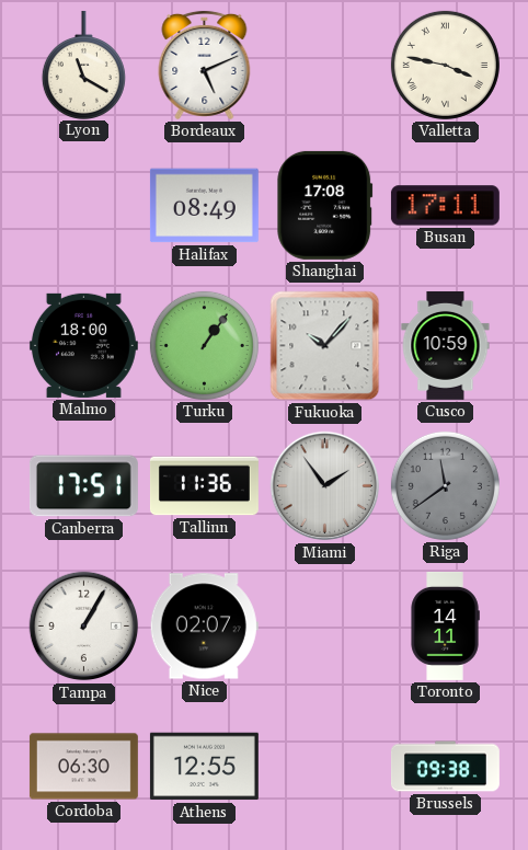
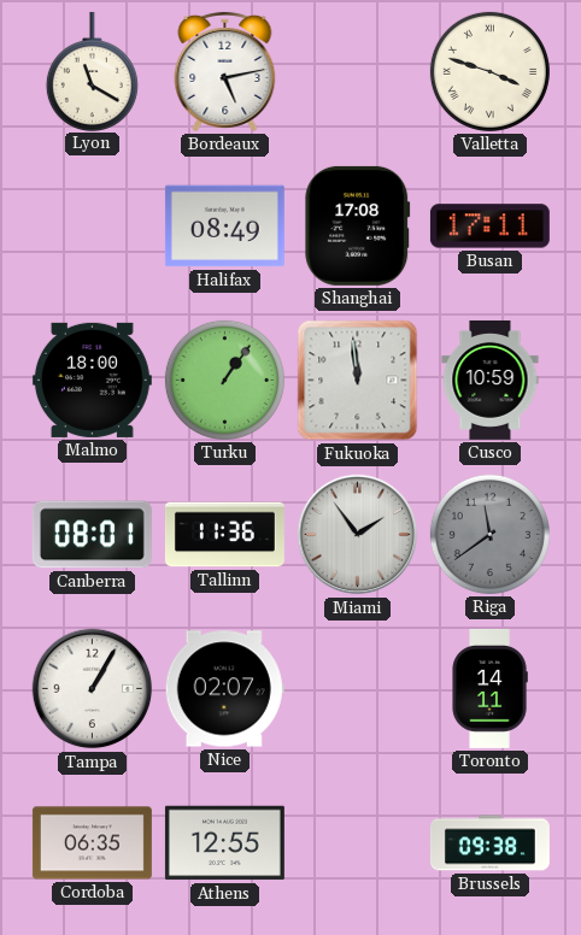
Bordeaux: 5:11 -> 5:13 (225, 71)
Valletta: 3:47 -> 3:48 (489, 71)
Fukuoka: 10:07 -> 11:59 (358, 381)
Canberra: 17:51 -> 08:01 (92, 535)
Cordoba: 06:30 -> 06:35 (92, 843)
